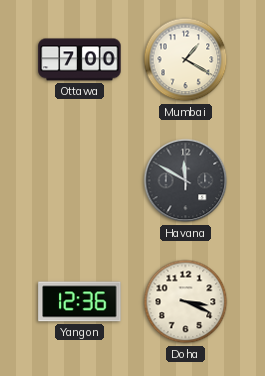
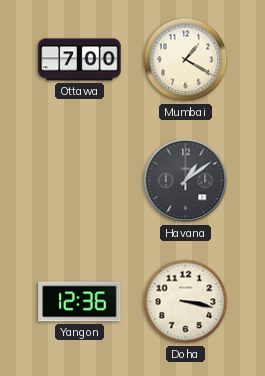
Havana: 11:50 -> 1:09 (186, 181)
Doha: 3:19 -> 3:17 (186, 302)
